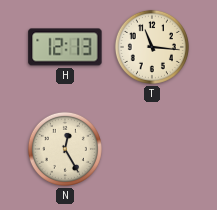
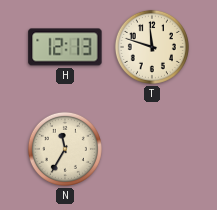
T: 11:16 -> 11:48 (152, 47)
N: 12:25 -> 11:35 (65, 149)
